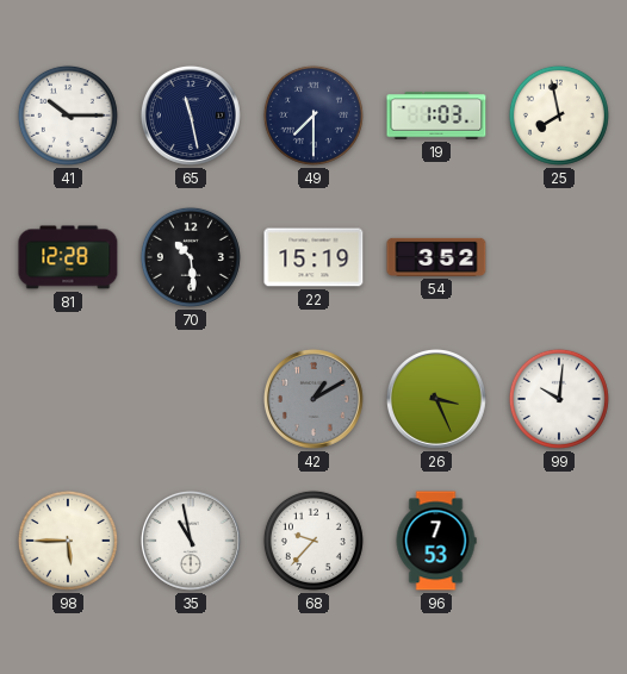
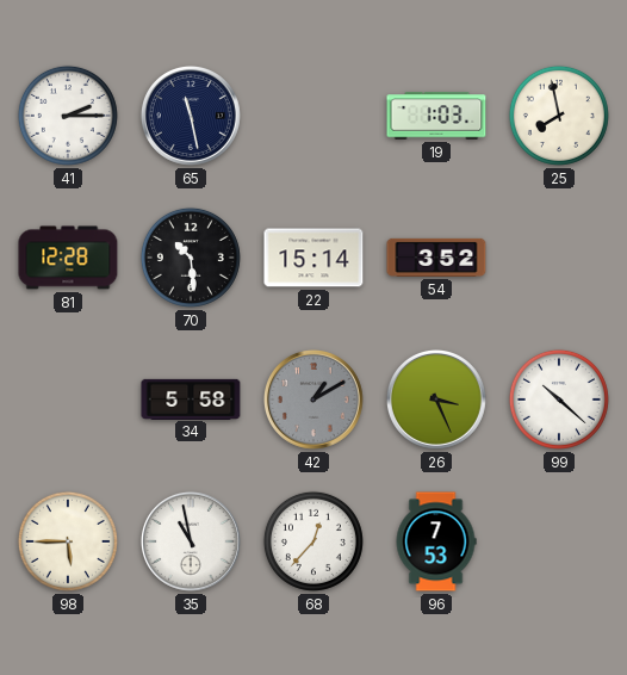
41: 10:15 -> 2:15 (68, 116)
49: 7:30 -> none (313, 116)
22: 15:19 -> 15:14 (313, 258)
34: none -> 5:58 (191, 398)
99: 10:01 -> 10:22 (559, 400)
68: 9:37 -> 12:37 (313, 541)
